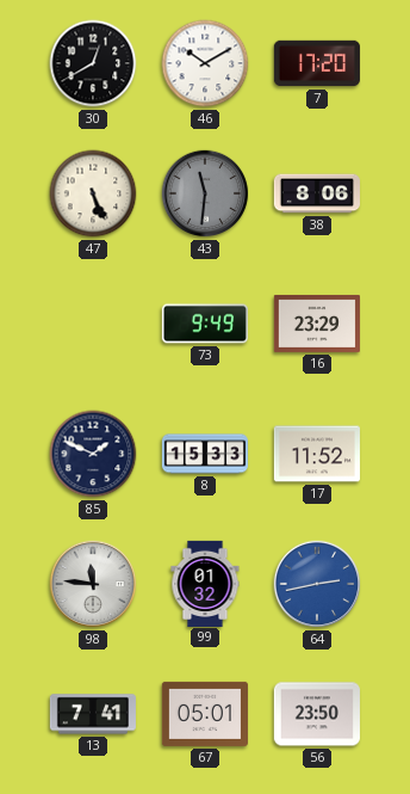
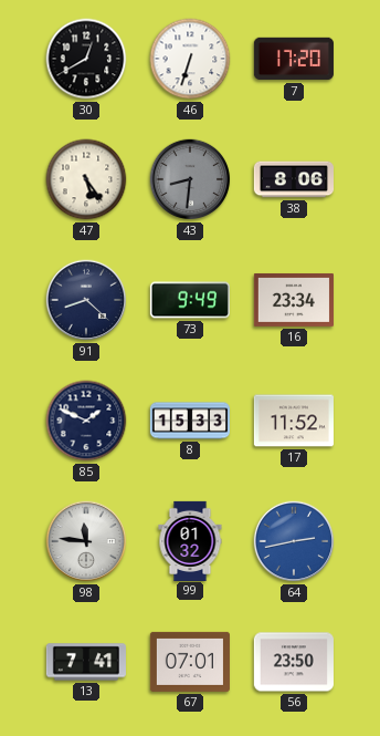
46: 10:10 -> 6:33 (190, 59)
47: 5:26 -> 5:24 (86, 179)
43: 11:31 -> 8:31 (190, 179)
91: none -> 8:22 (86, 300)
16: 23:29 -> 23:34 (294, 300)
67: 05:01 -> 07:01 (190, 662)
